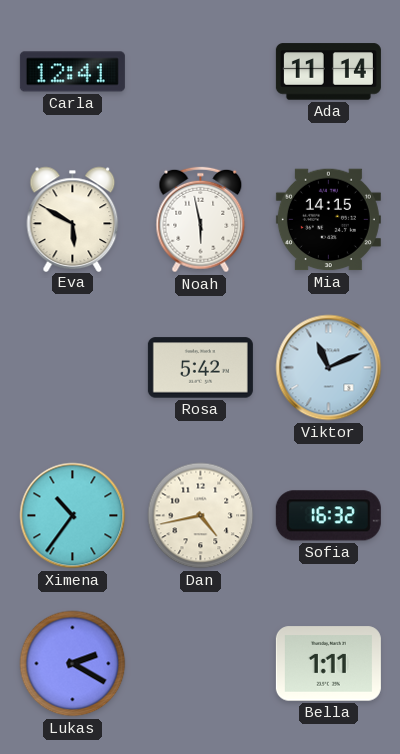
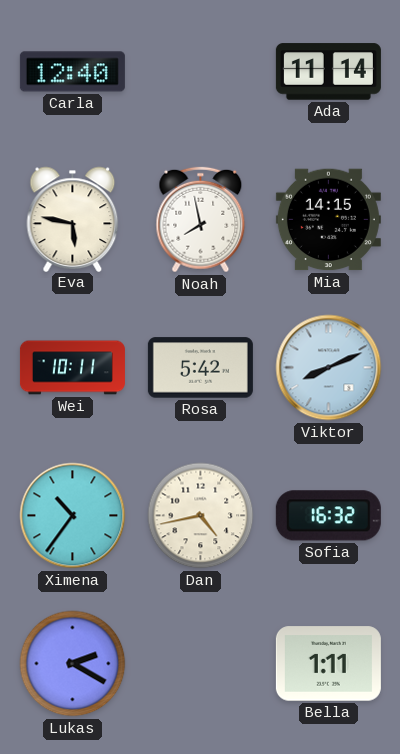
Carla: 12:41 -> 12:40 (72, 72)
Eva: 5:50 -> 5:47 (73, 219)
Noah: 5:58 -> 7:58 (201, 220)
Wei: none -> 10:11 (72, 368)
Viktor: 11:11 -> 8:11 (329, 368)
